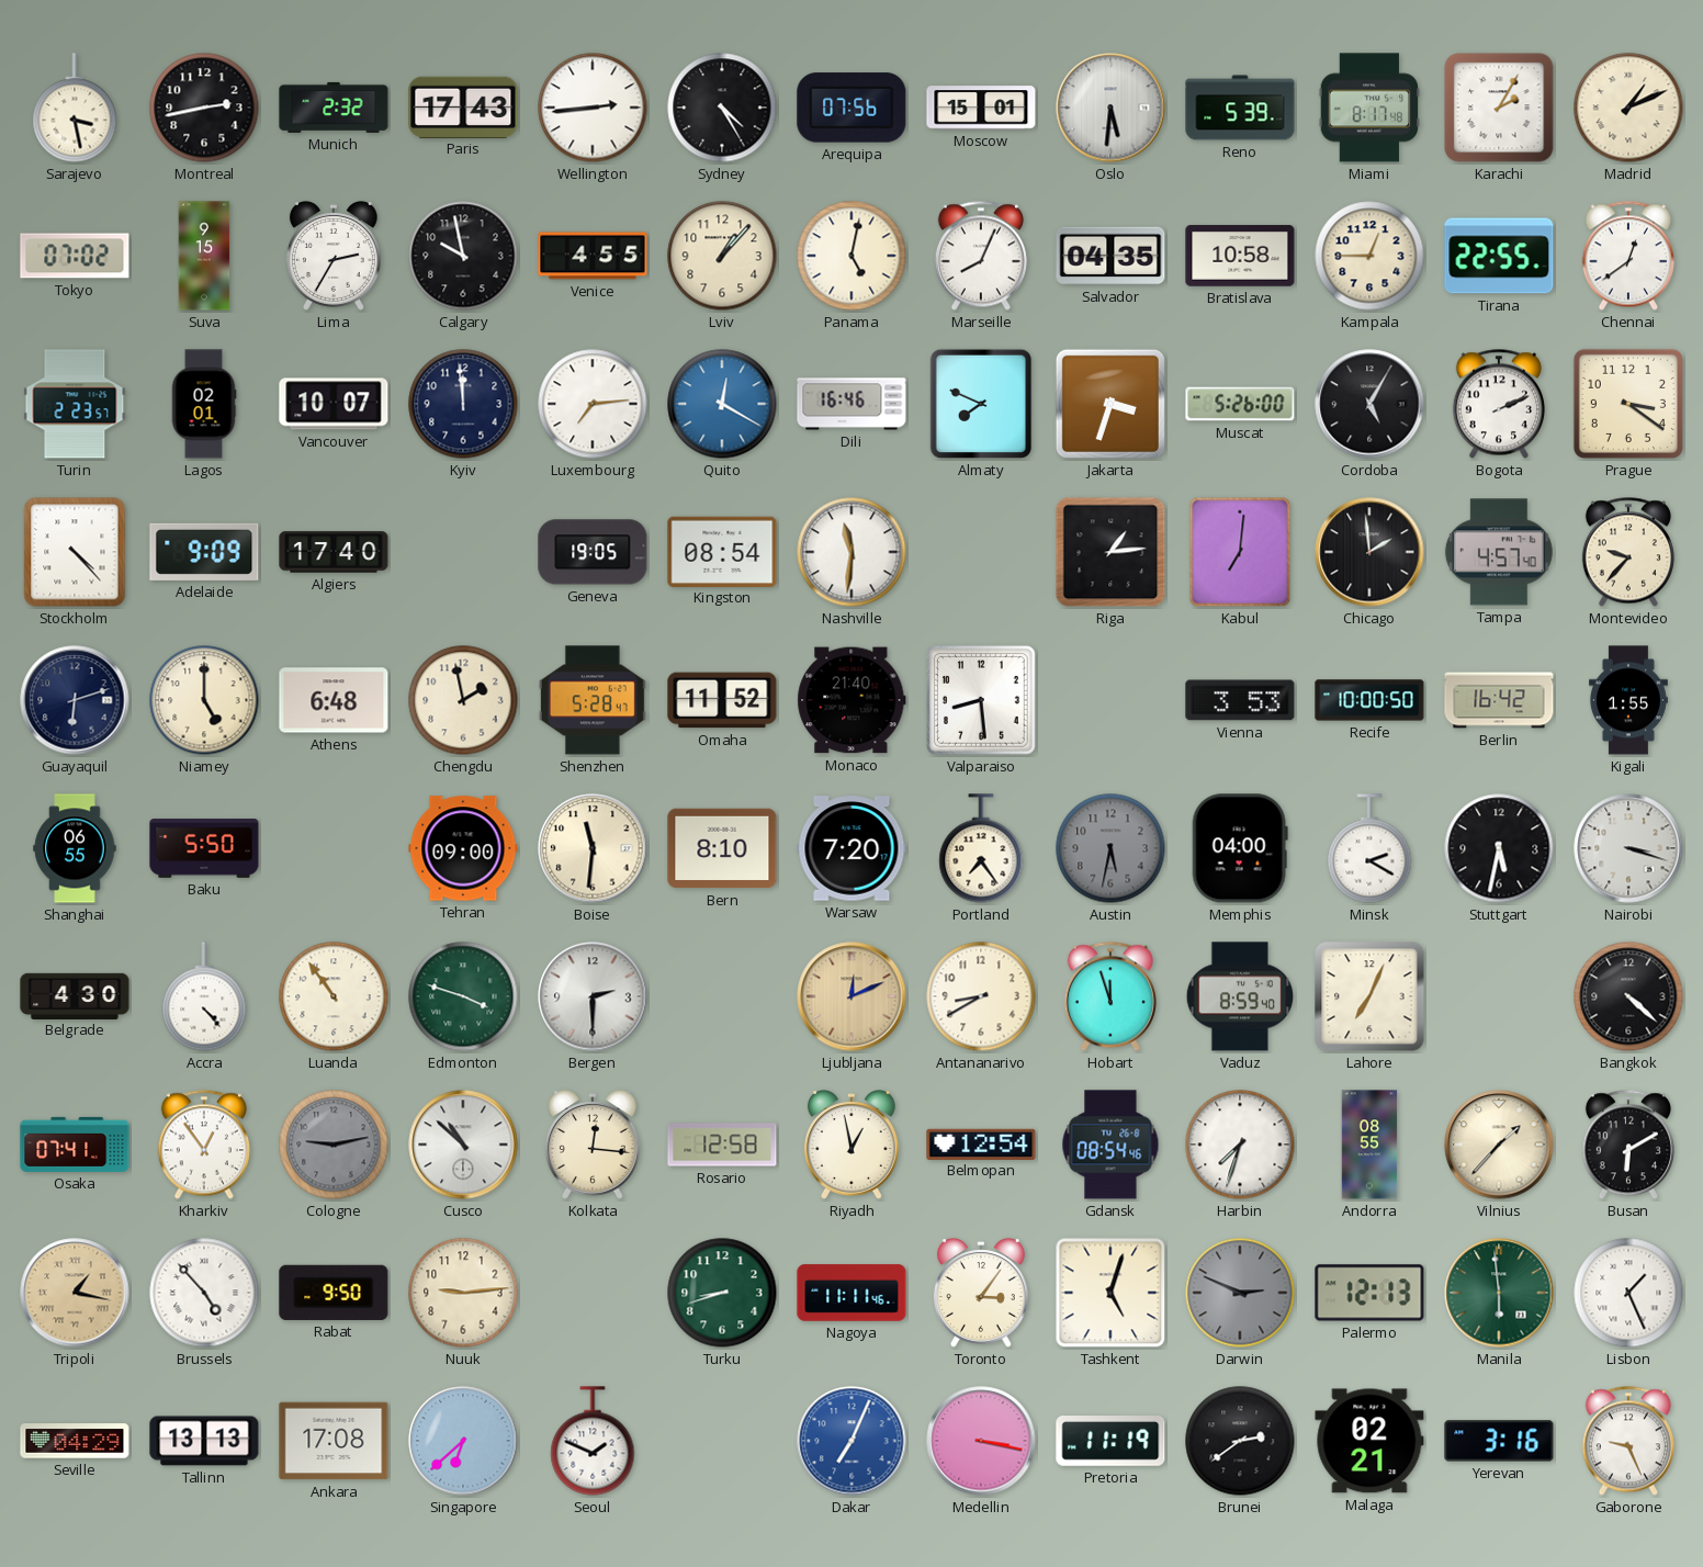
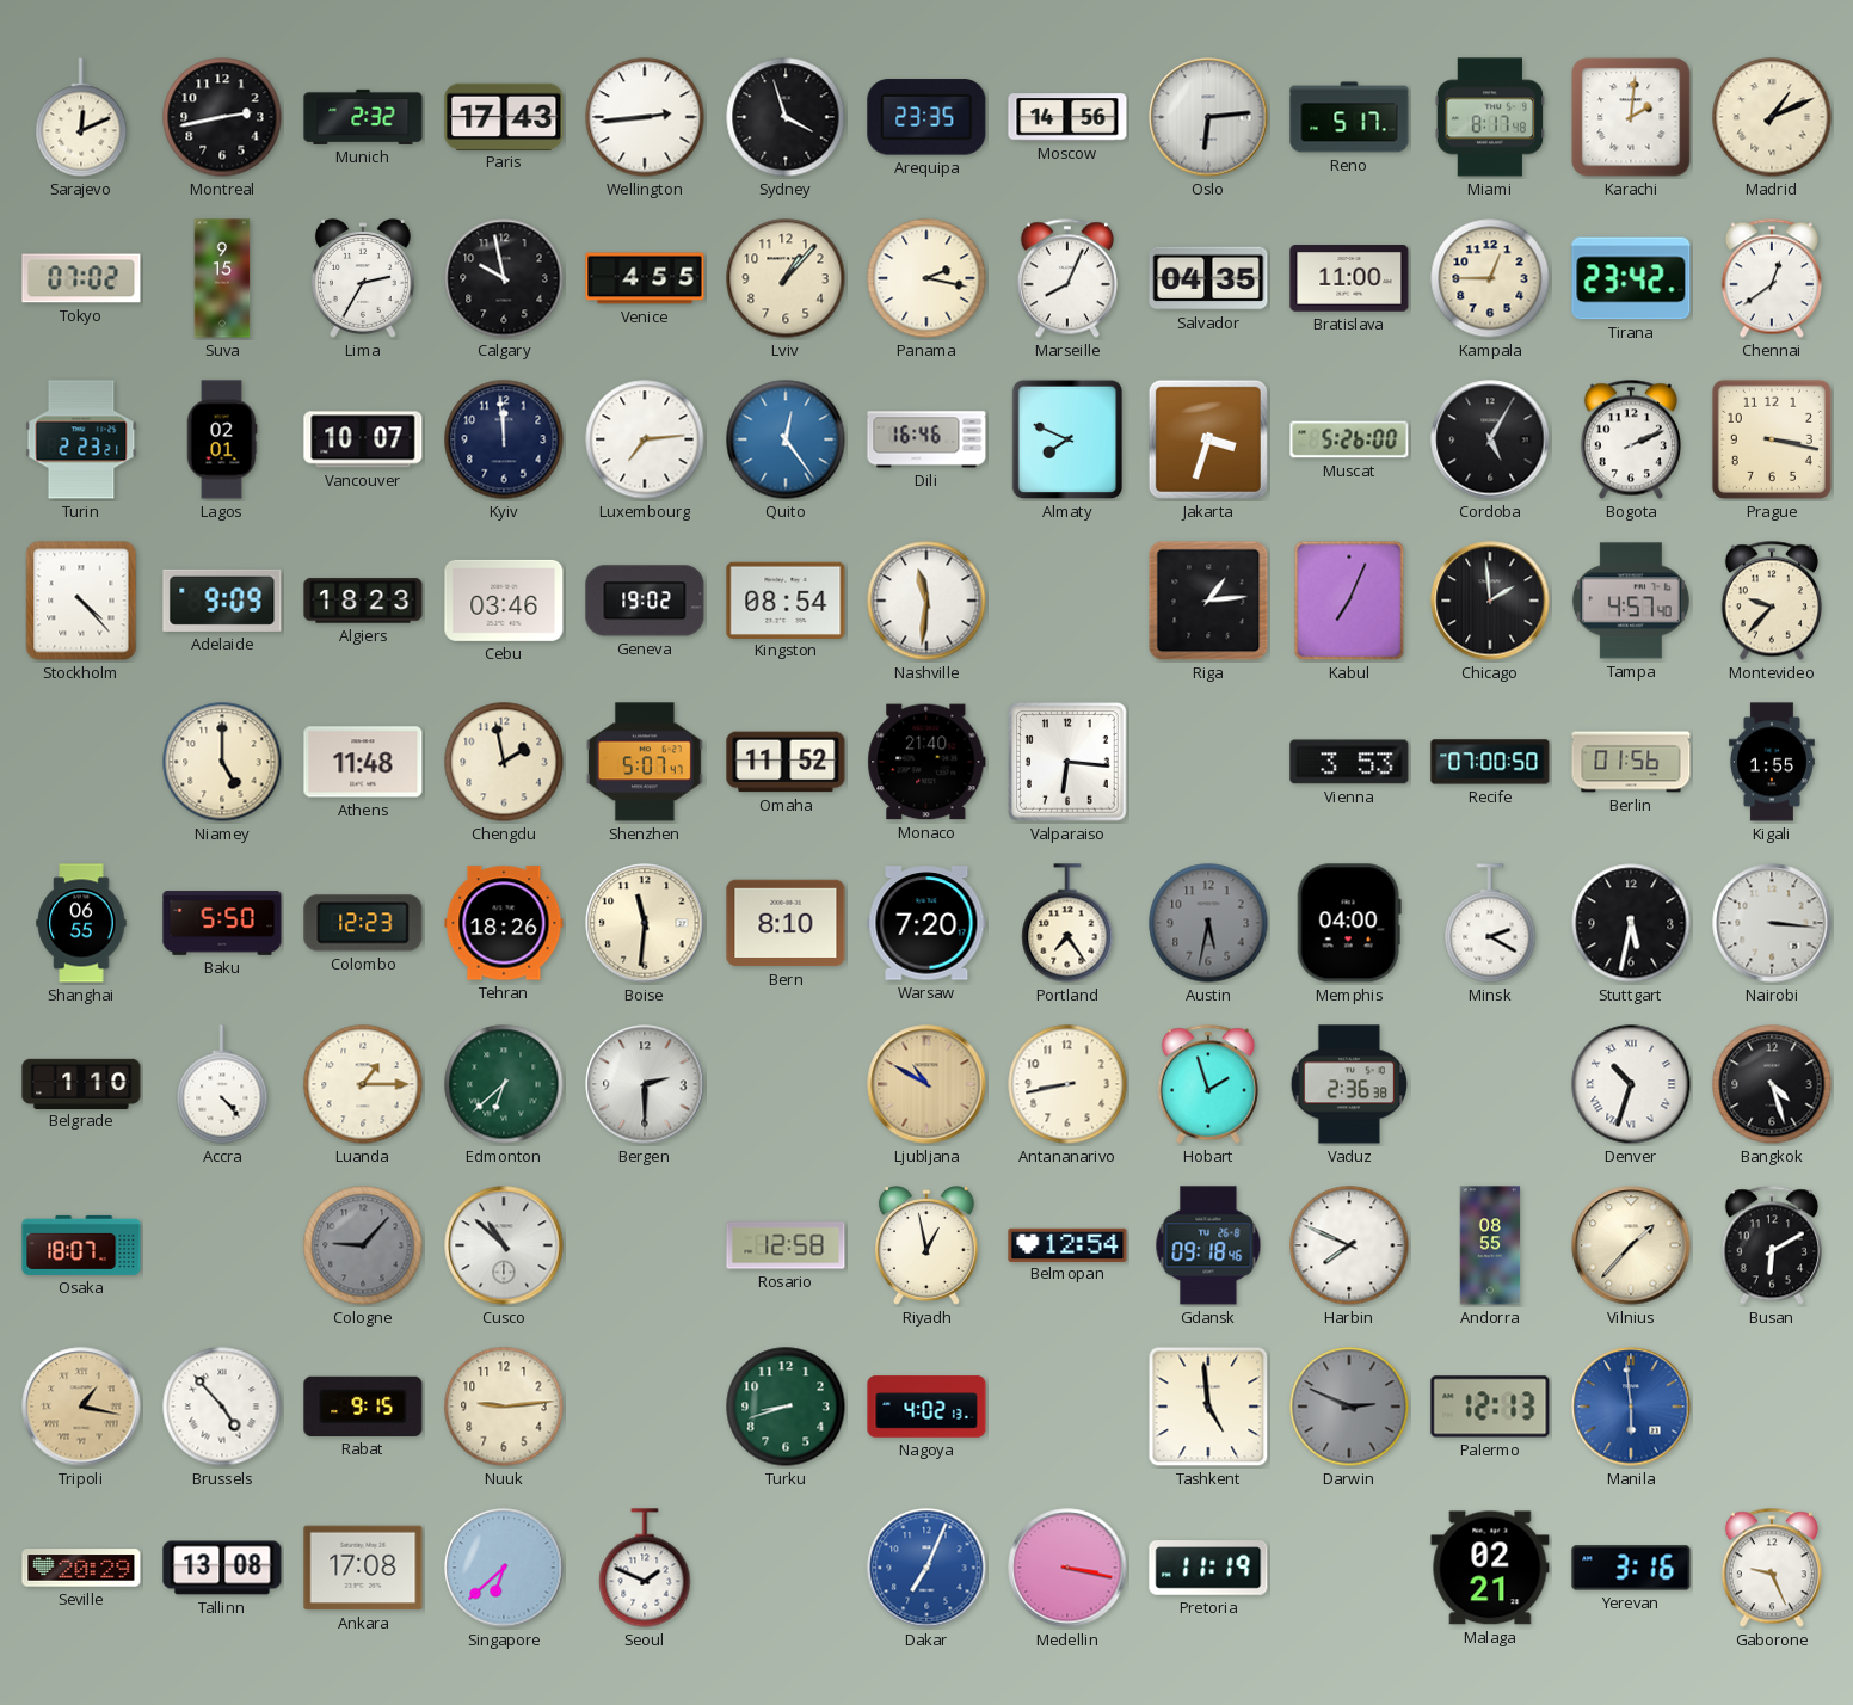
Sarajevo: 3:28 -> 12:11 (81, 117)
Sydney: 4:25 -> 3:57 (786, 117)
Arequipa: 07:56 -> 23:35 (926, 117)
Moscow: 15:01 -> 14:56 (1067, 117)
Oslo: 5:31 -> 6:14 (1208, 117)
Reno: 5:39 -> 5:17 (1349, 117)
Karachi: 2:05 -> 2:01 (1631, 117)
Panama: 5:02 -> 2:17 (926, 278)
Bratislava: 10:58 -> 11:00 (1349, 278)
Tirana: 22:55 -> 23:42 (1631, 278)
Turin: 2:23:57 -> 2:23:21 (81, 439)
Quito: 12:20 -> 12:24 (786, 439)
Prague: 3:21 -> 3:17 (1772, 439)
Algiers: 17:40 -> 18:23 (363, 601)
Cebu: none -> 03:46 (504, 601)
Geneva: 19:05 -> 19:02 (645, 601)
Kabul: 7:01 -> 7:04 (1349, 601)
Guayaquil: 6:12 -> none (75, 700)
Athens: 6:48 -> 11:48 (363, 762)
Shenzhen: 5:28 -> 5:07 (645, 762)
Valparaiso: 8:29 -> 6:16 (1069, 763)
Recife: 10:00 -> 07:00 (1490, 762)
Berlin: 16:42 -> 01:56 (1631, 762)
Colombo: none -> 12:23 (363, 923)
Tehran: 09:00 -> 18:26 (504, 923)
Nairobi: 3:18 -> 3:16 (1772, 923)
Belgrade: 4:30 -> 1:10 (81, 1083)
Luanda: 10:54 -> 1:15 (363, 1084)
Edmonton: 3:48 -> 6:38 (504, 1084)
Ljubljana: 12:11 -> 10:50 (926, 1084)
Antananarivo: 8:40 -> 8:43 (1067, 1084)
Hobart: 11:57 -> 1:57 (1208, 1084)
Vaduz: 8:59 -> 2:36 (1348, 1084)
Lahore: 7:04 -> none (1369, 996)
Denver: none -> 10:33 (1631, 1084)
Bangkok: 4:22 -> 4:27 (1772, 1084)
Osaka: 07:41 -> 18:07 (81, 1245)
Kharkiv: 12:54 -> none (204, 1145)
Cologne: 9:13 -> 9:07 (363, 1245)
Kolkata: 12:16 -> none (593, 1145)
Gdansk: 08:54 -> 09:18 (1208, 1245)
Harbin: 7:33 -> 7:49 (1349, 1245)
Rabat: 9:50 -> 9:15 (363, 1407)
Nagoya: 11:11 -> 4:02 (926, 1407)
Toronto: 3:06 -> none (981, 1293)
Tashkent: 5:03 -> 4:59 (1208, 1407)
Manila dial: green -> blue (1631, 1407)
Lisbon: 1:26 -> none (1628, 1293)
Seville: 04:29 -> 20:29 (81, 1568)
Tallinn: 13:13 -> 13:08 (222, 1568)
Brunei: 2:39 -> none (1240, 1441)
